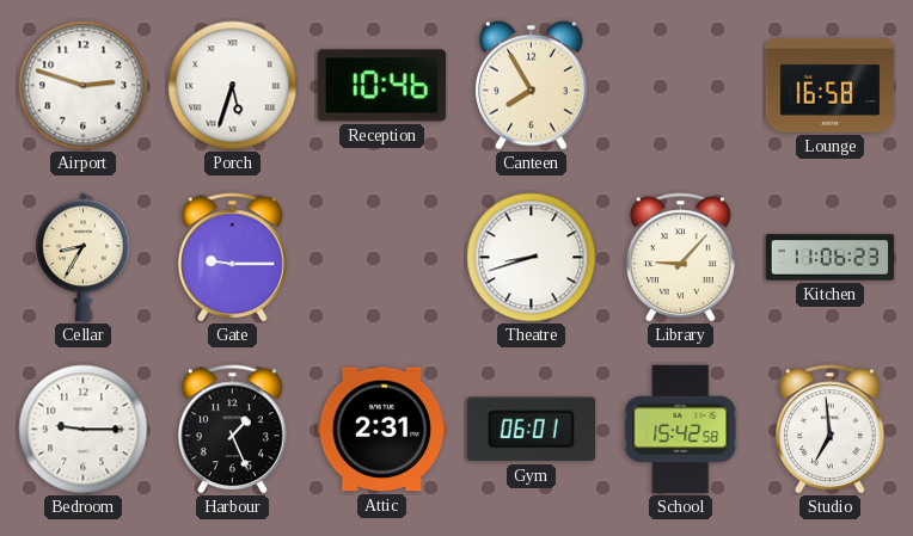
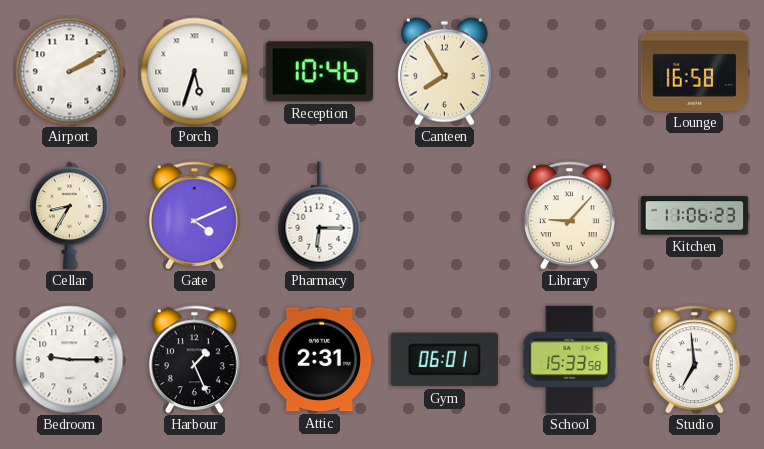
Airport: 2:48 -> 2:10 (70, 72)
Gate: 9:15 -> 4:11 (194, 216)
Pharmacy: none -> 6:15 (320, 216)
Theatre: 8:42 -> none (532, 258)
School: 15:42 -> 15:33 (570, 360)
